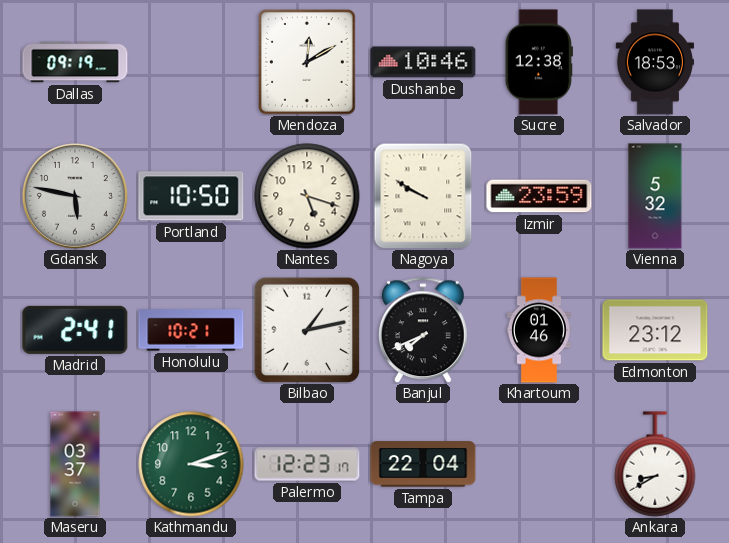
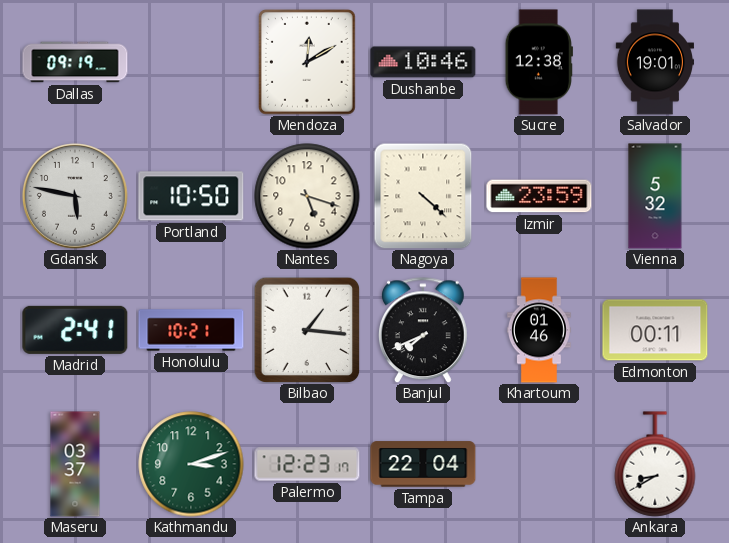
Salvador: 18:53 -> 19:01 (654, 62)
Nagoya: 9:50 -> 4:22 (423, 196)
Bilbao: 1:13 -> 1:16 (307, 330)
Edmonton: 23:12 -> 00:11 (655, 330)
